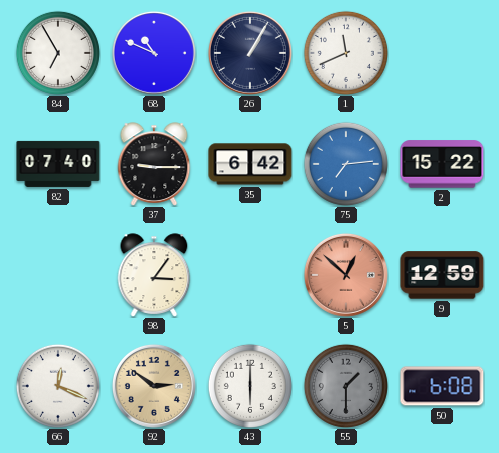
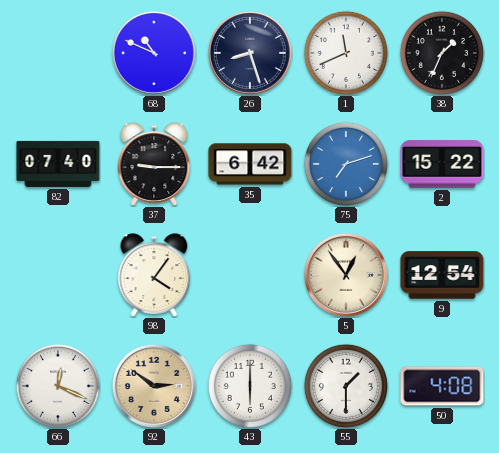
84: 6:55 -> none (58, 53)
26: 1:05 -> 8:27 (250, 53)
38: none -> 1:34 (442, 53)
75: 7:14 -> 7:12 (346, 164)
98: 3:06 -> 4:06 (154, 275)
5: 12:52 -> 12:54 (346, 275)
5 dial: salmon -> cream (346, 275)
9: 12:59 -> 12:54 (442, 275)
55 dial: grey -> white (346, 386)
50: 6:08 -> 4:08 (442, 386)
